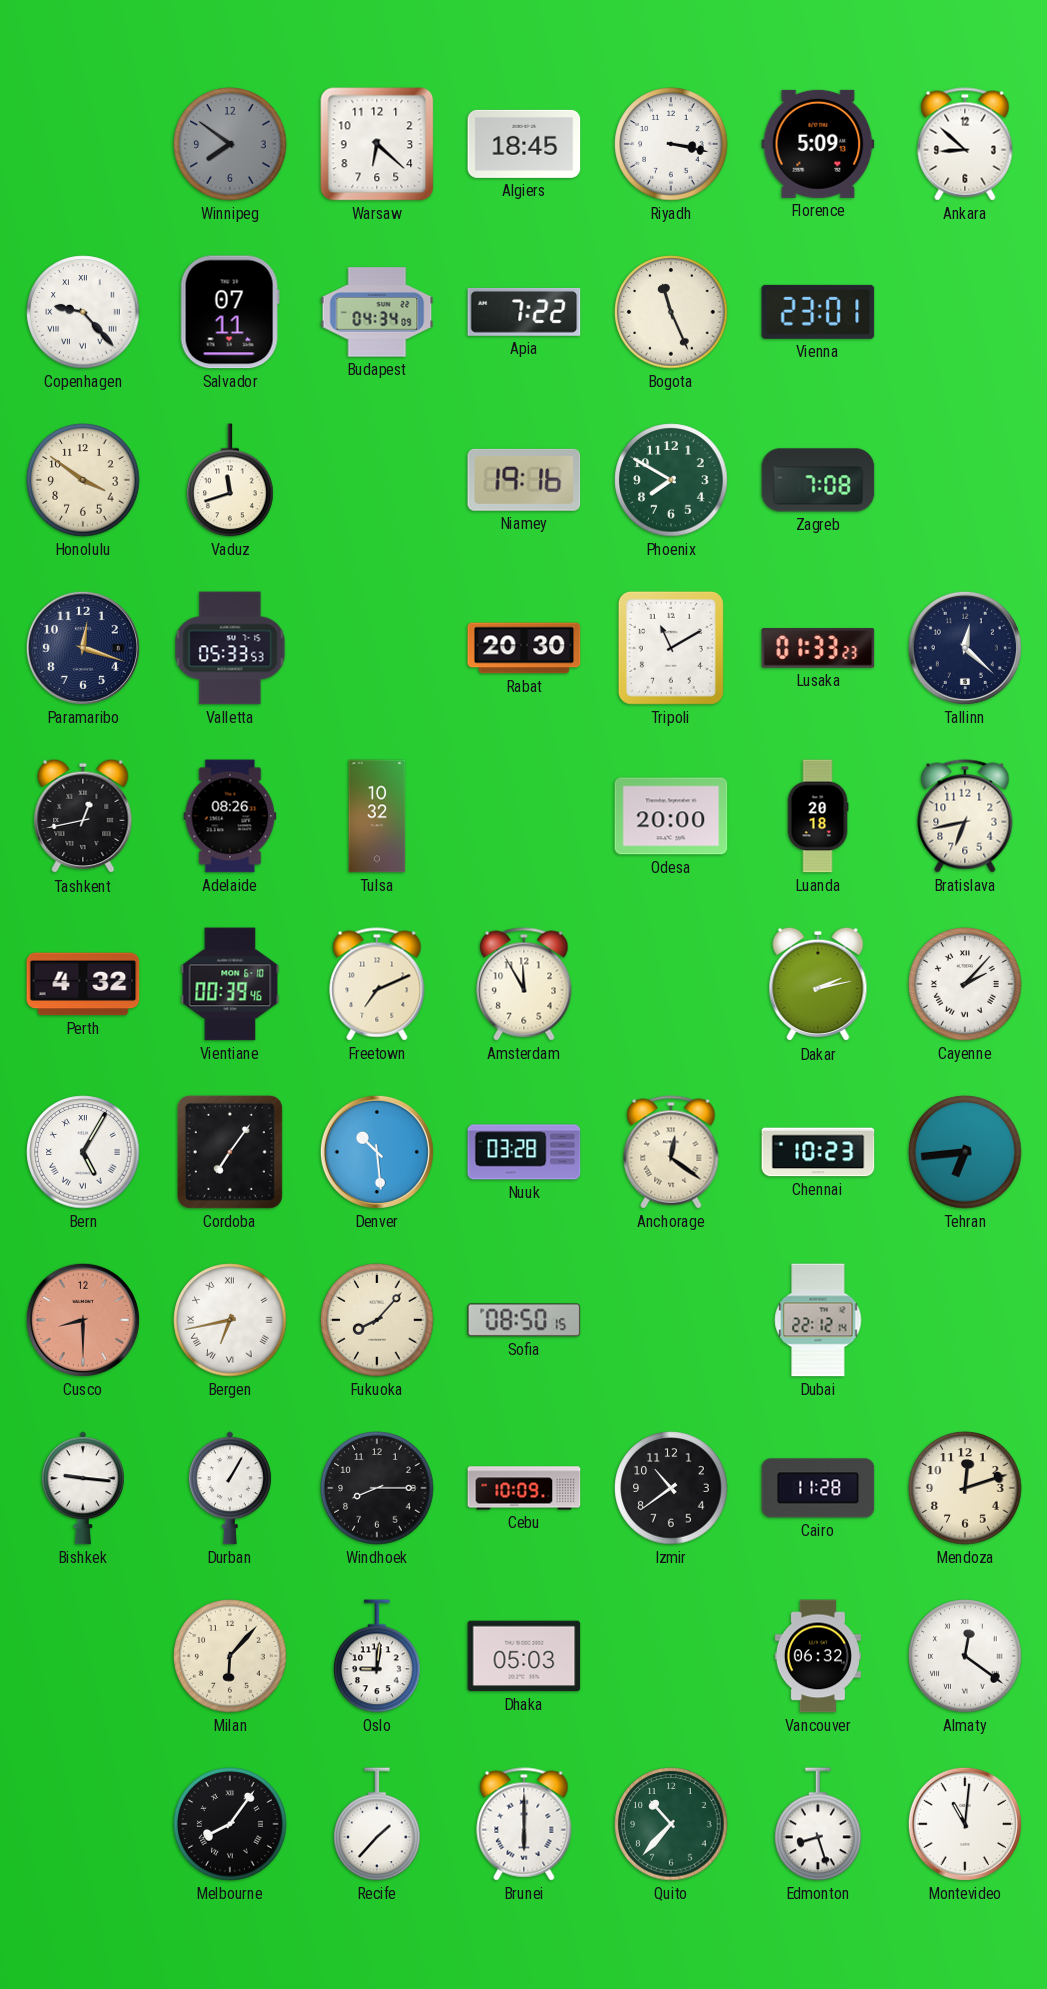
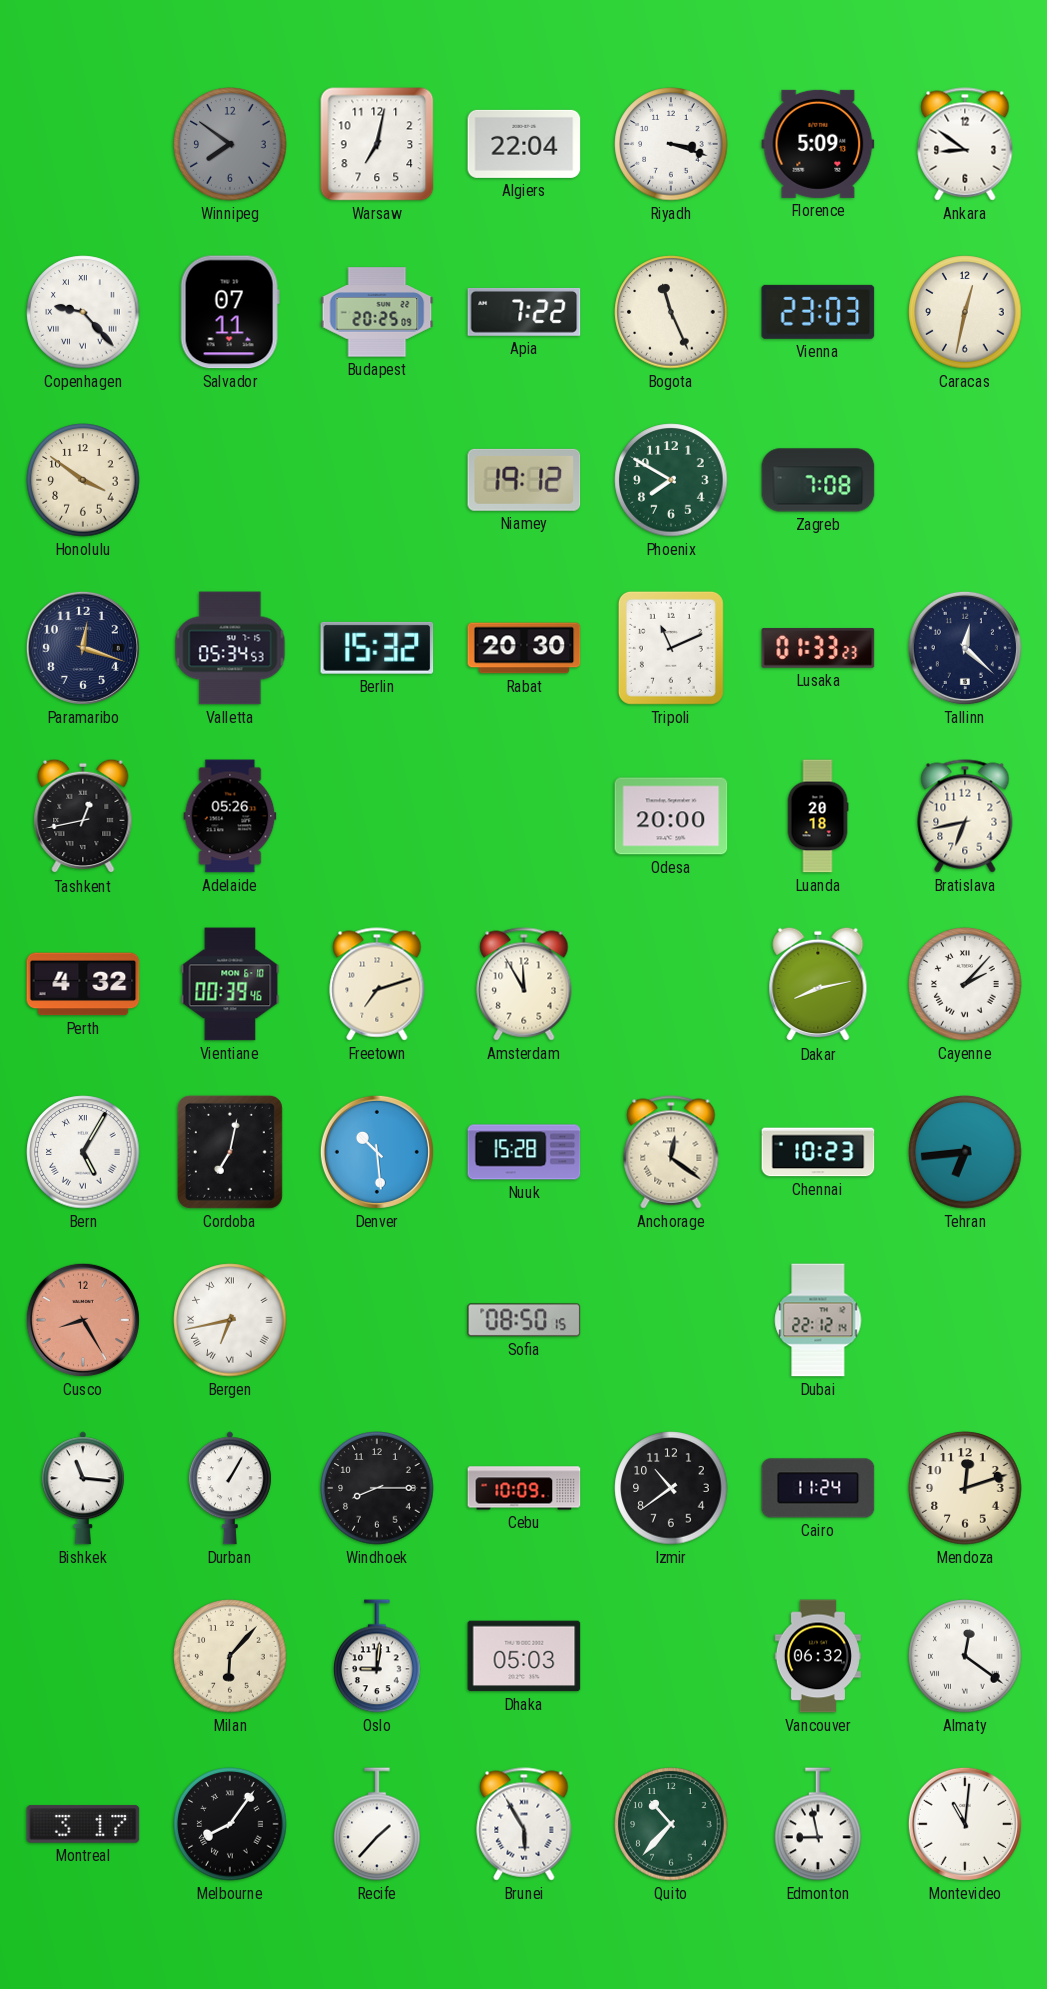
Warsaw: 6:22 -> 7:02 (377, 144)
Algiers: 18:45 -> 22:04 (524, 144)
Riyadh: 3:17 -> 3:18 (671, 144)
Ankara: 8:52 -> 8:51 (965, 144)
Budapest: 04:34 -> 20:25 (377, 312)
Vienna: 23:01 -> 23:03 (818, 312)
Caracas: none -> 12:32 (965, 312)
Vaduz: 11:42 -> none (230, 480)
Niamey: 19:16 -> 19:12 (524, 480)
Valletta: 05:33 -> 05:34 (230, 648)
Berlin: none -> 15:32 (377, 648)
Tripoli: 11:10 -> 11:11 (671, 648)
Adelaide: 08:26 -> 05:26 (230, 816)
Tulsa: 10:32 -> none (377, 816)
Freetown: 7:11 -> 7:12 (377, 984)
Dakar: 2:13 -> 8:13 (818, 984)
Cordoba: 7:06 -> 7:02 (230, 1152)
Nuuk: 03:28 -> 15:28 (524, 1152)
Cusco: 8:30 -> 8:25 (83, 1320)
Fukuoka: 8:07 -> none (377, 1320)
Bishkek: 9:16 -> 11:16 (83, 1488)
Cairo: 11:28 -> 11:24 (818, 1488)
Montreal: none -> 3:17 (83, 1824)
Brunei: 6:00 -> 5:55 (524, 1824)
Edmonton: 8:27 -> 8:58 (818, 1824)
